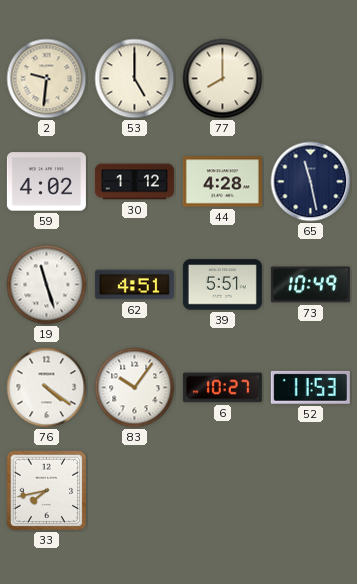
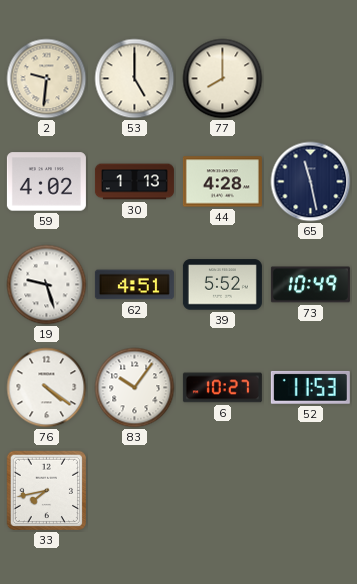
30: 1:12 -> 1:13 (134, 182)
19: 11:27 -> 9:27 (47, 285)
39: 5:51 -> 5:52 (222, 285)
